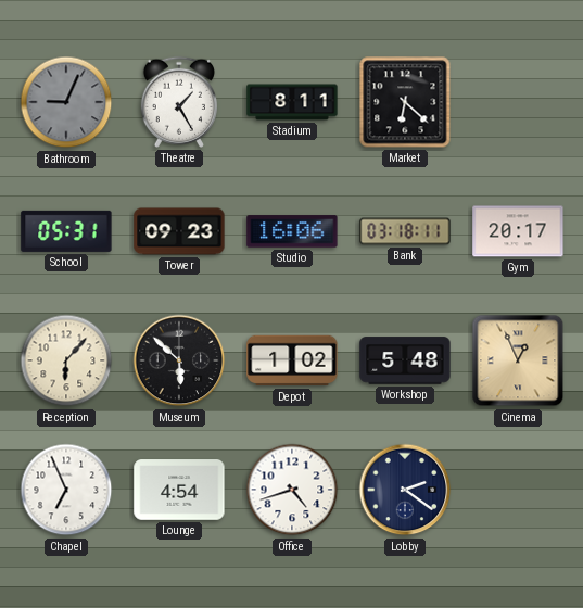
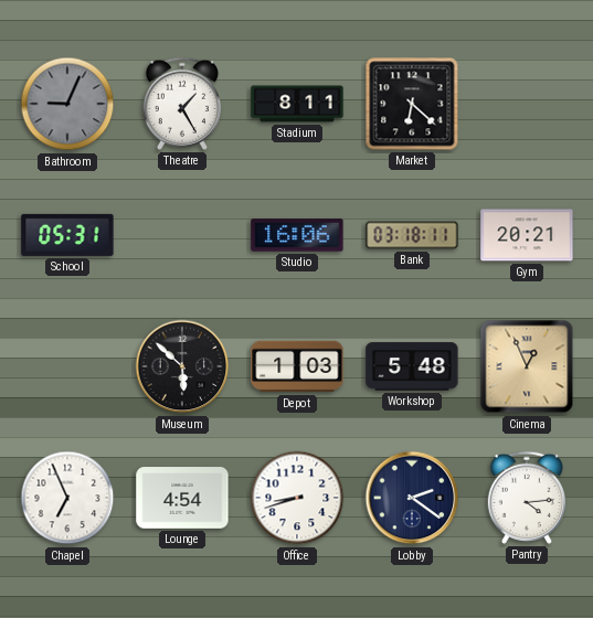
Tower: 09:23 -> none (179, 231)
Gym: 20:17 -> 20:21 (527, 235)
Reception: 6:07 -> none (66, 360)
Depot: 1:02 -> 1:03 (297, 366)
Office: 4:42 -> 8:42 (297, 498)
Pantry: none -> 4:14 (527, 498)
